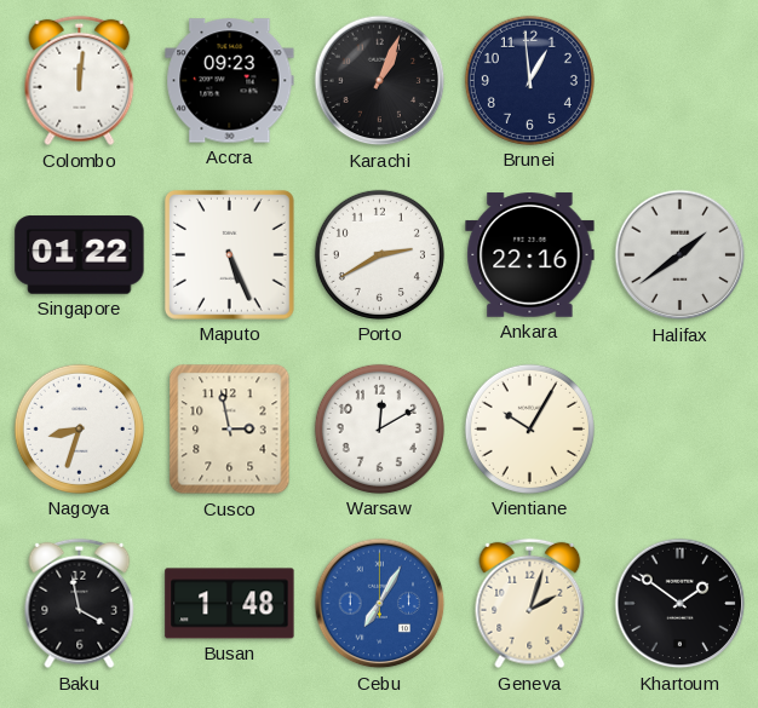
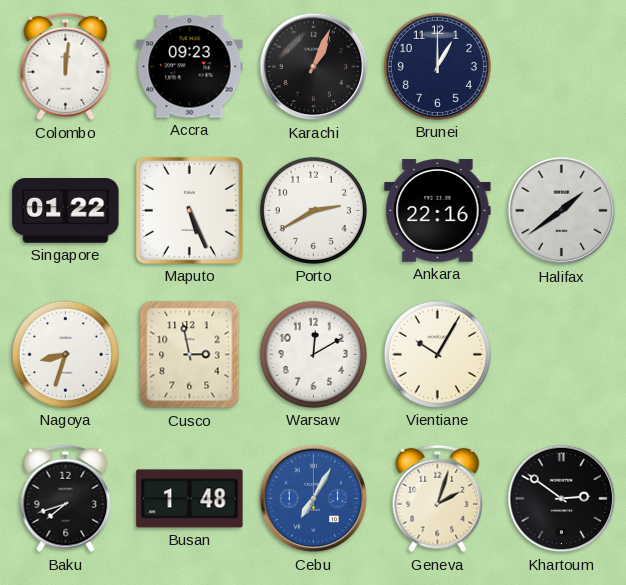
Brunei: 12:59 -> 1:00 (437, 66)
Baku: 3:58 -> 7:42 (66, 499)
Khartoum: 1:51 -> 2:51 (562, 499)
